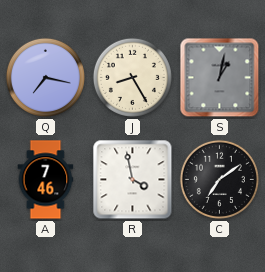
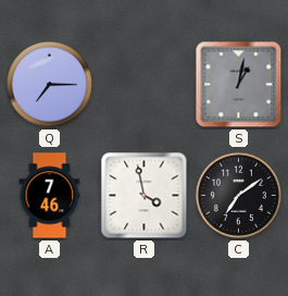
Q: 7:17 -> 7:15 (49, 84)
J: 8:25 -> none (132, 77)
